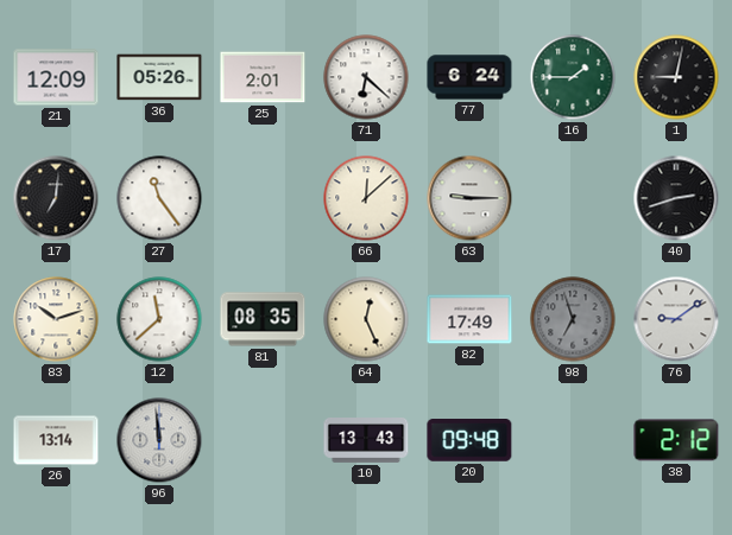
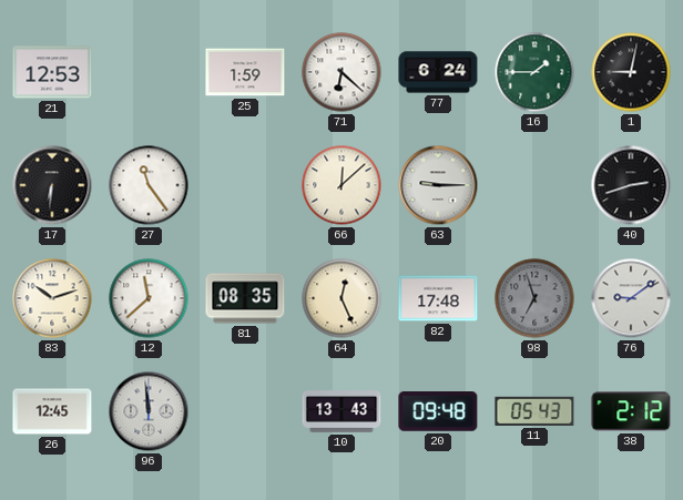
21: 12:09 -> 12:53 (52, 72)
36: 05:26 -> none (159, 77)
25: 2:01 -> 1:59 (245, 72)
17: 7:01 -> 6:31 (52, 185)
82: 17:49 -> 17:48 (438, 298)
26: 13:14 -> 12:45 (52, 411)
11: none -> 05:43 (534, 411)
